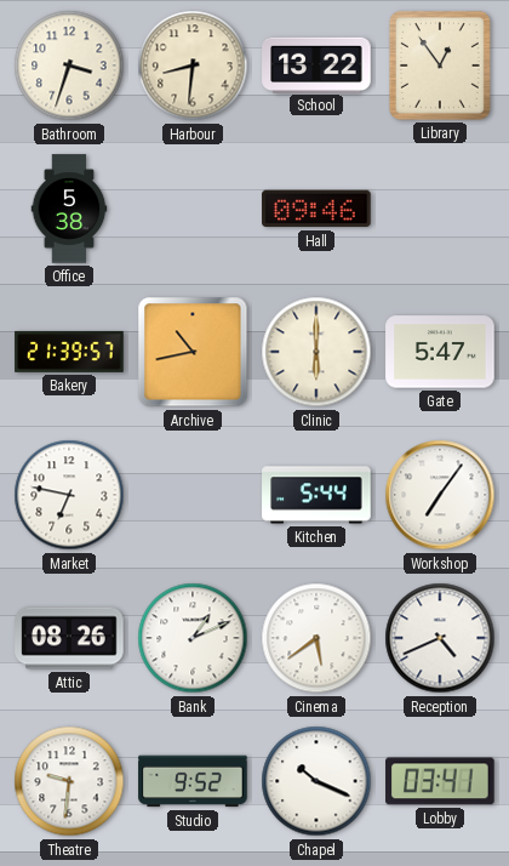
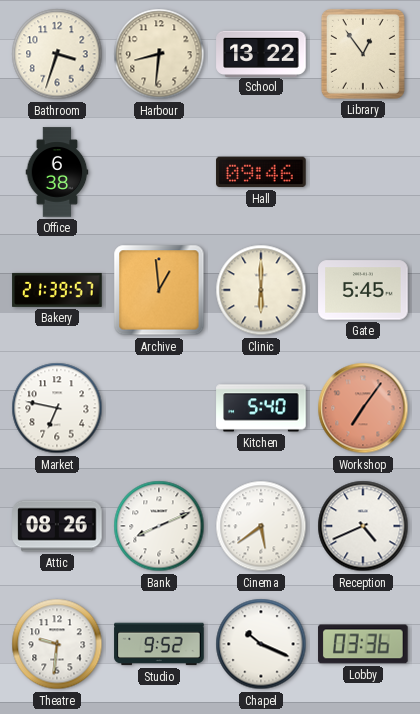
Office: 5:38 -> 6:38 (57, 172)
Archive: 10:43 -> 12:59 (159, 290)
Gate: 5:47 -> 5:45 (363, 290)
Kitchen: 5:44 -> 5:40 (261, 408)
Workshop dial: white -> salmon (363, 408)
Bank: 1:11 -> 8:11 (159, 526)
Lobby: 03:41 -> 03:36 (363, 644)
